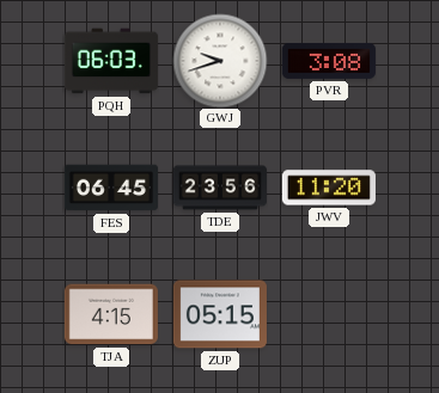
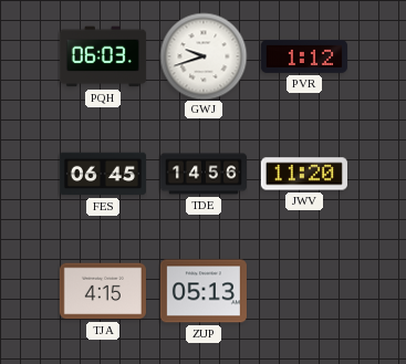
PVR: 3:08 -> 1:12 (304, 56)
TDE: 23:56 -> 14:56 (204, 174)
ZUP: 05:15 -> 05:13 (204, 291)
